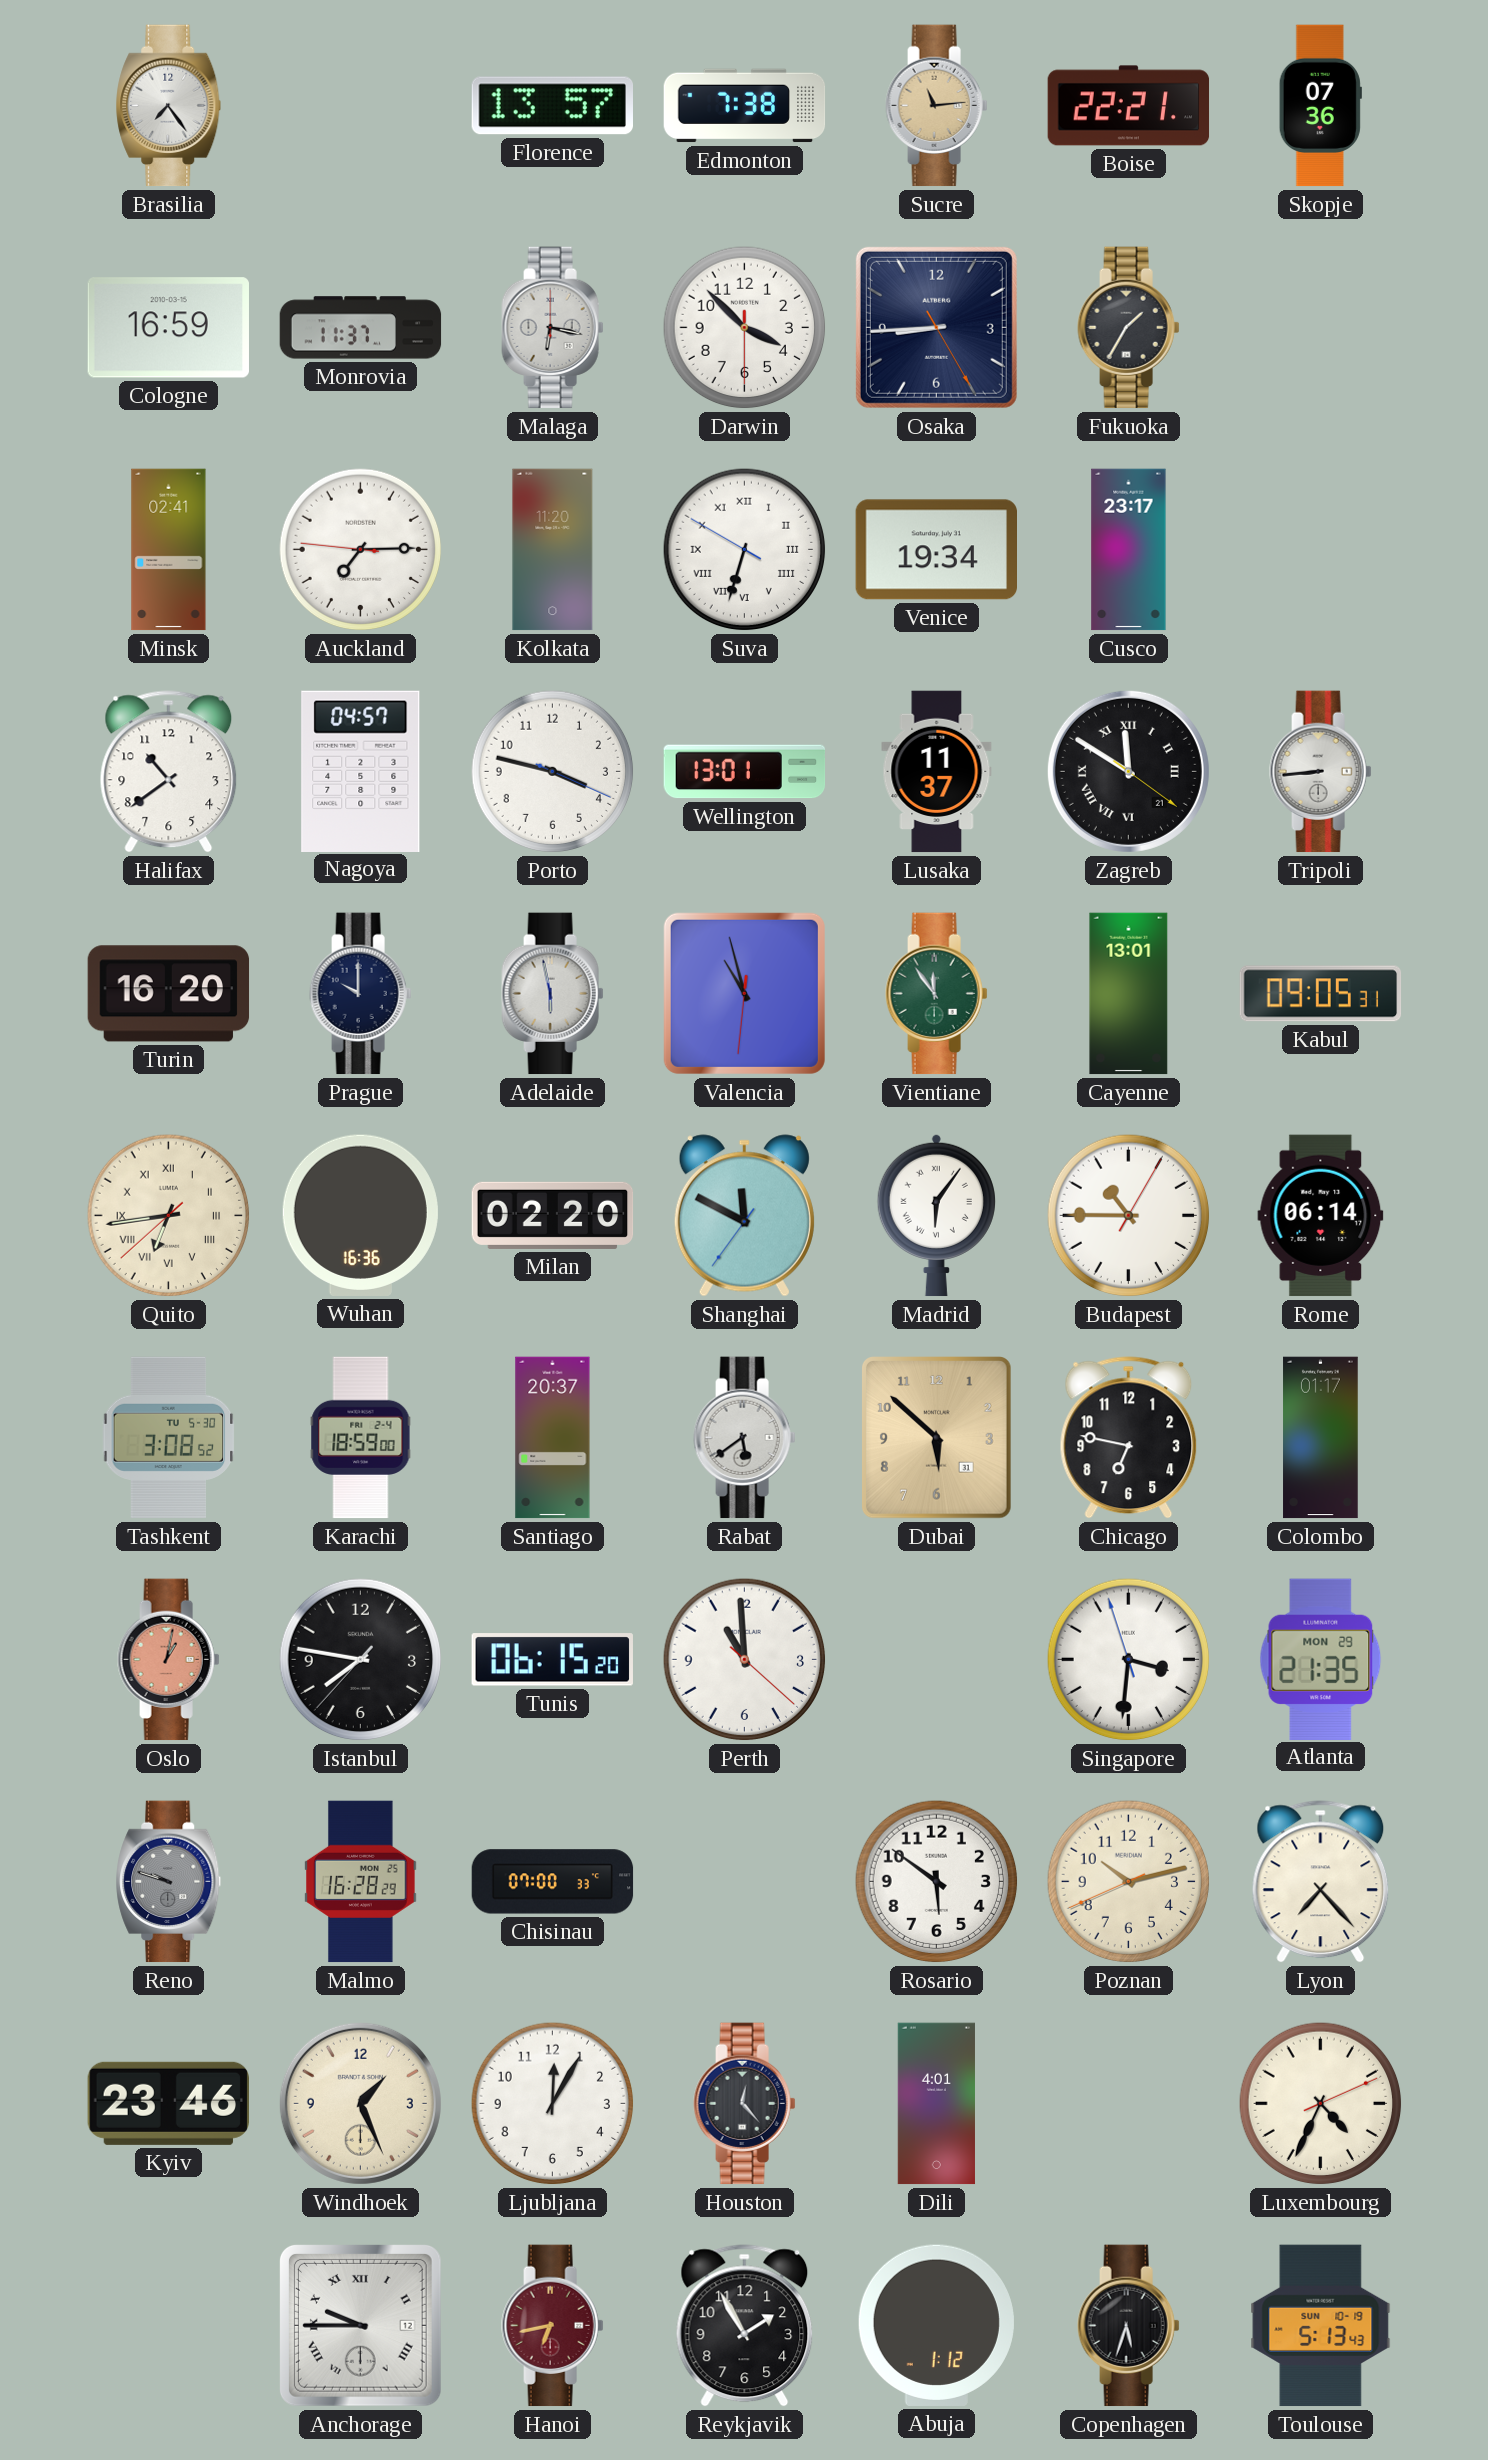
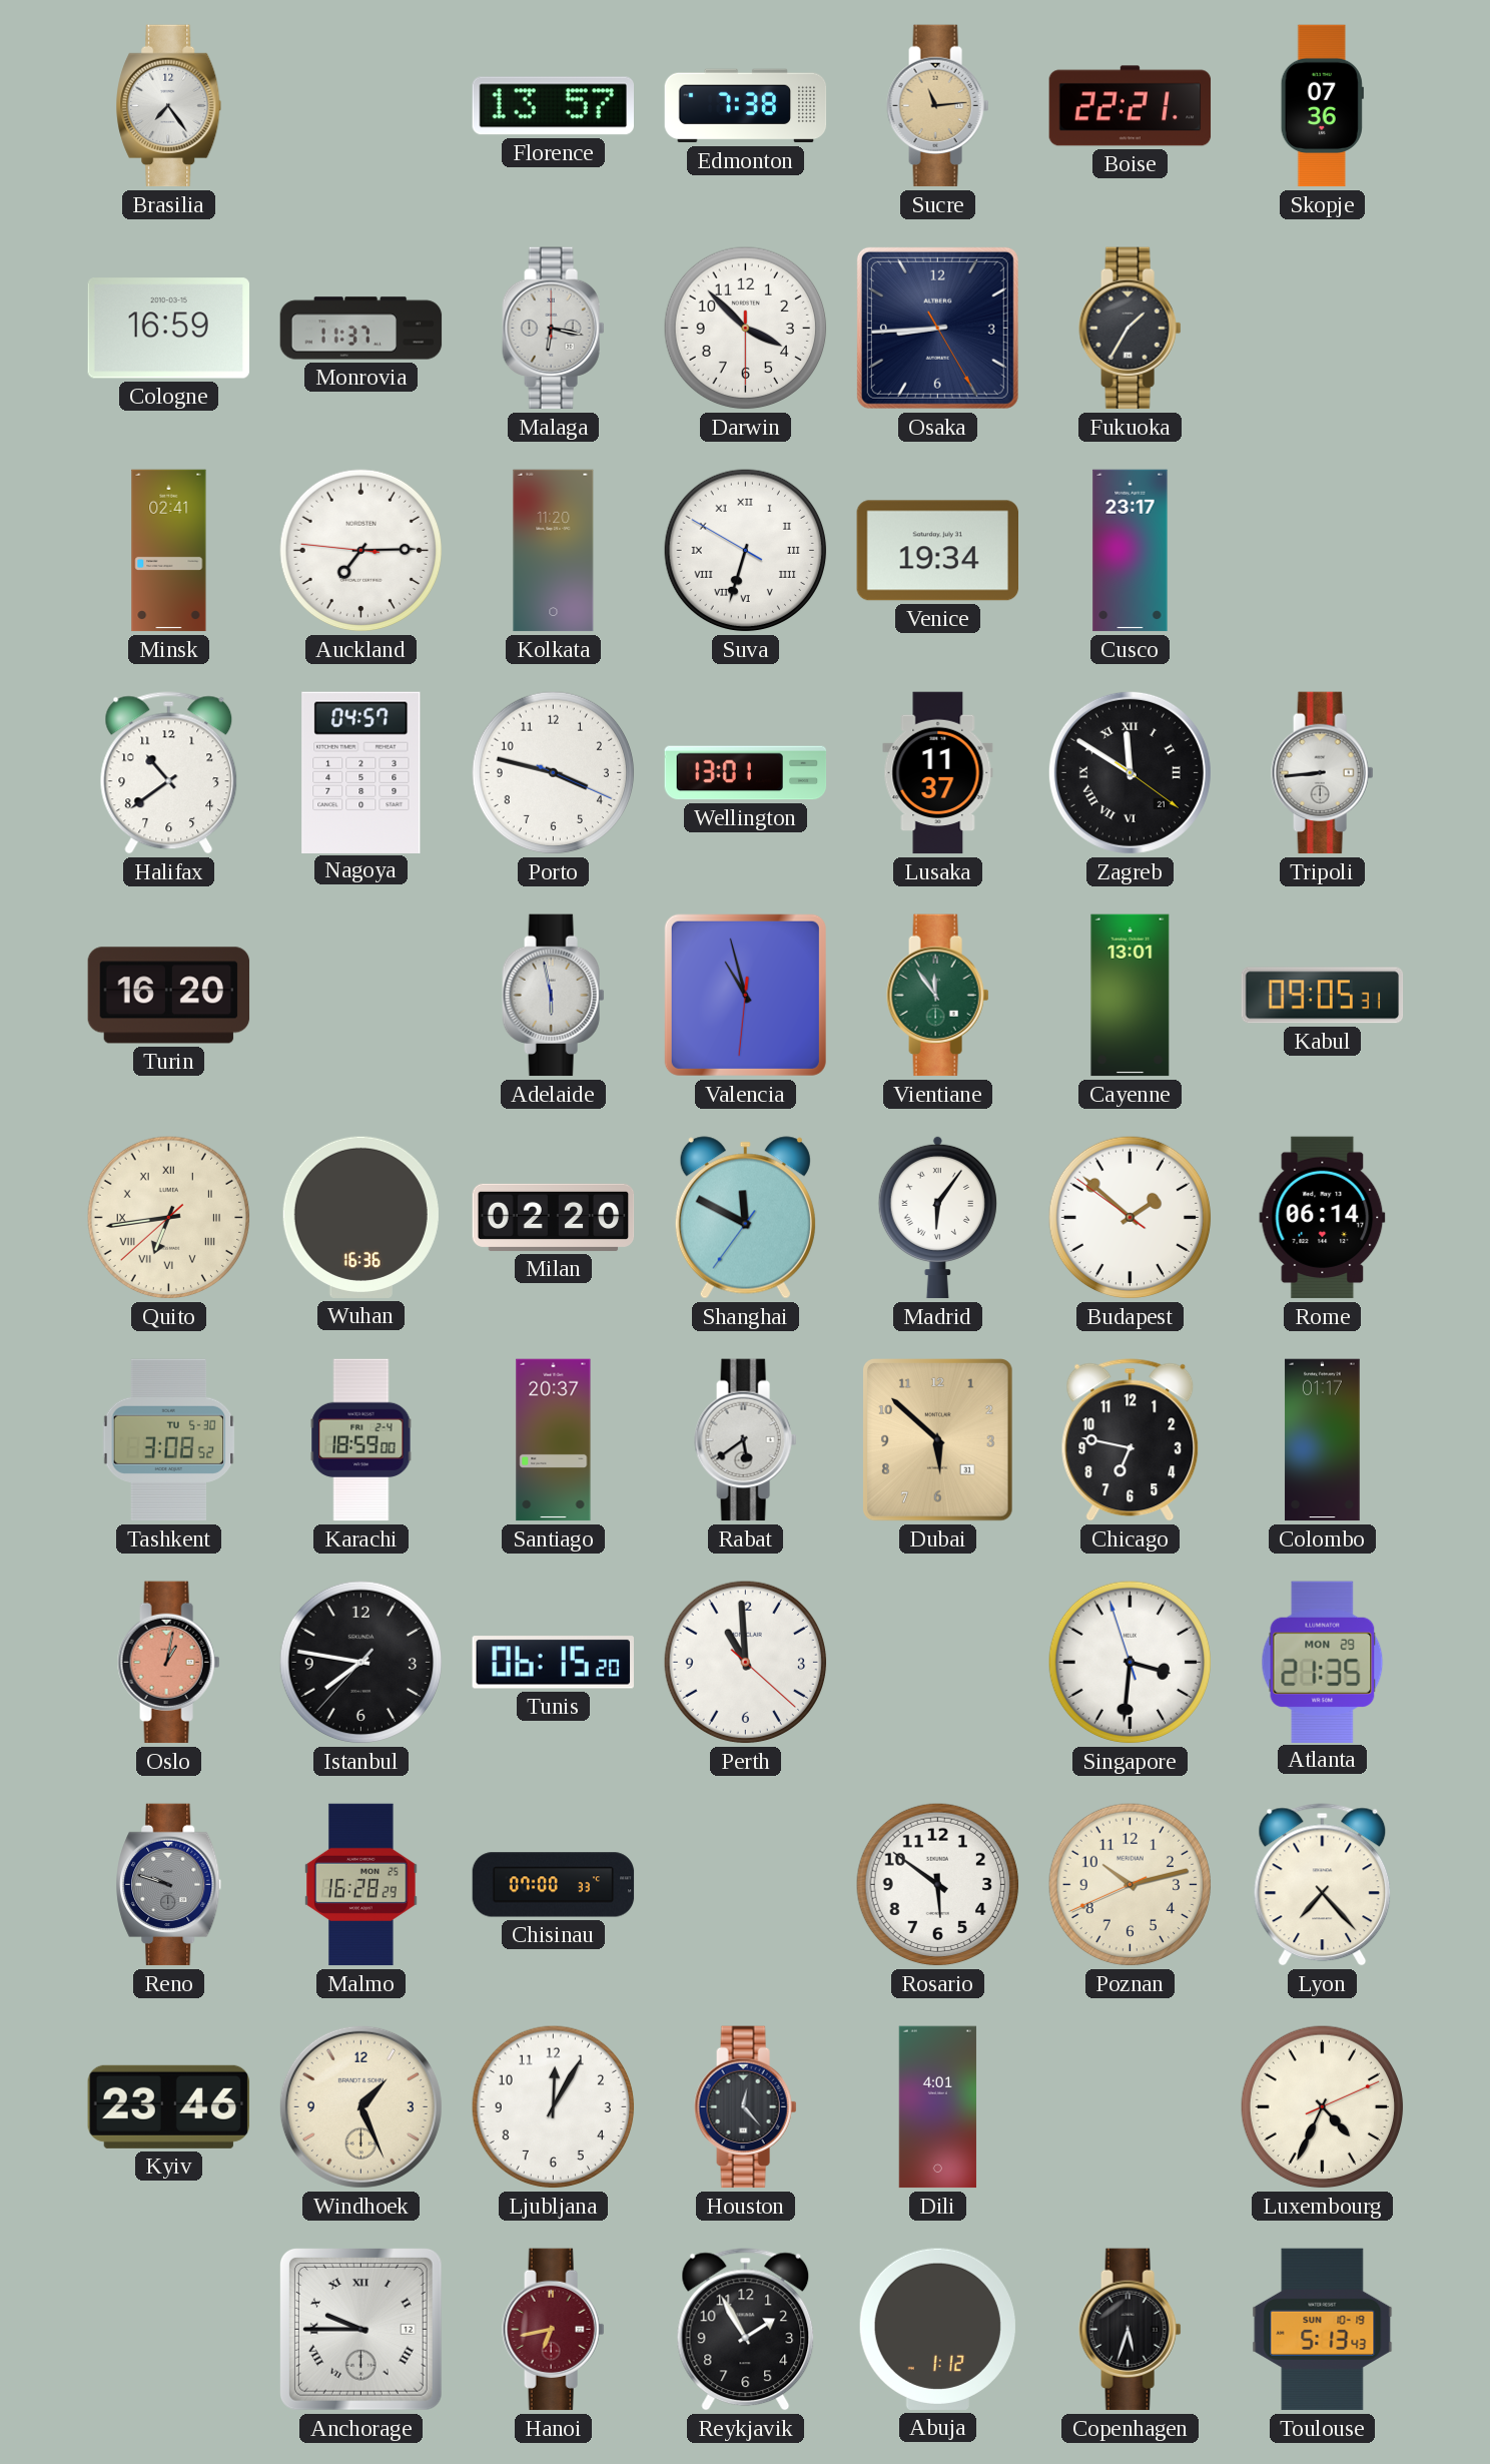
Prague: 10:00 -> none (361, 994)
Budapest: 10:45 -> 1:51 (1131, 1218)
